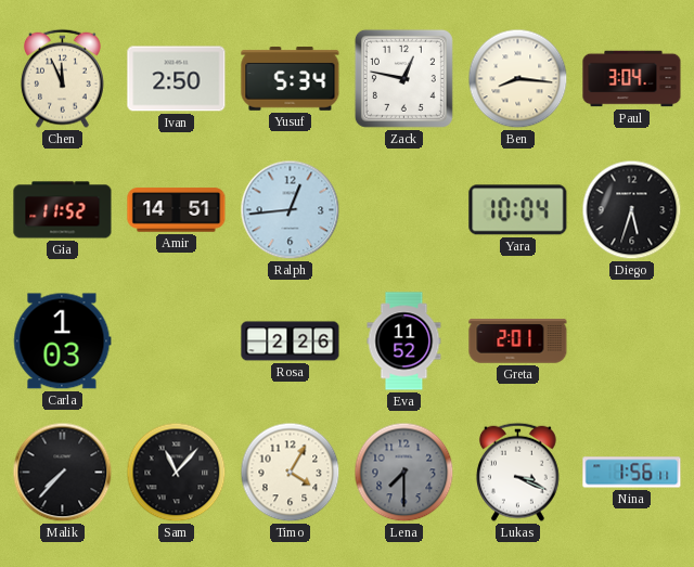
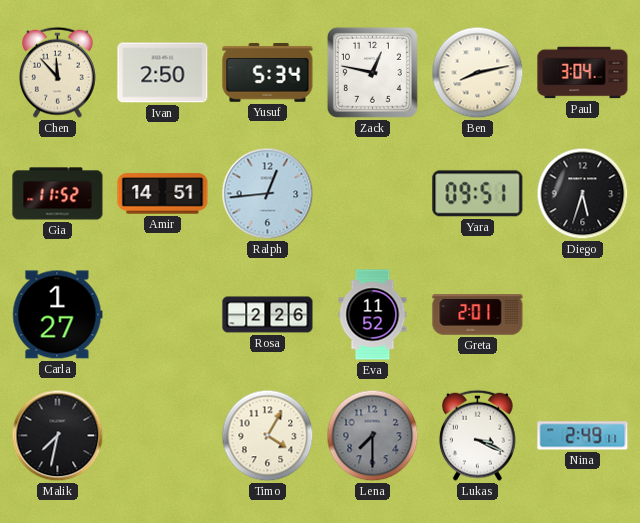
Chen: 11:56 -> 11:53 (57, 72)
Ben: 8:16 -> 8:13 (478, 73)
Yara: 10:04 -> 09:51 (478, 194)
Carla: 1:03 -> 1:27 (58, 315)
Malik: 7:37 -> 7:32 (58, 436)
Sam: 11:07 -> none (177, 473)
Nina: 1:56 -> 2:49 (583, 436)
